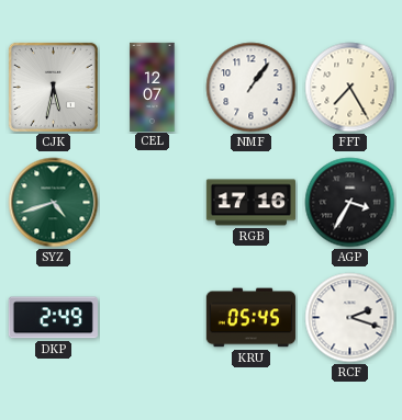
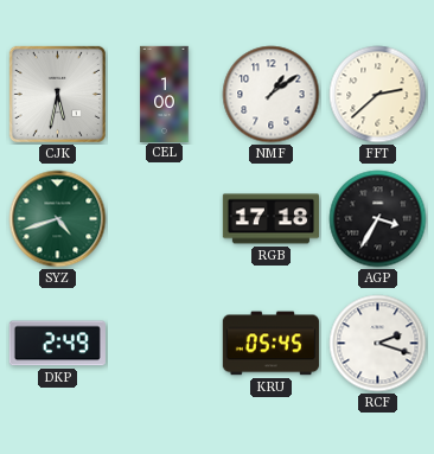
CEL: 12:07 -> 1:00 (165, 94)
NMF: 1:06 -> 1:09 (272, 95)
FFT: 7:25 -> 2:38 (378, 95)
RGB: 17:16 -> 17:18 (270, 219)
